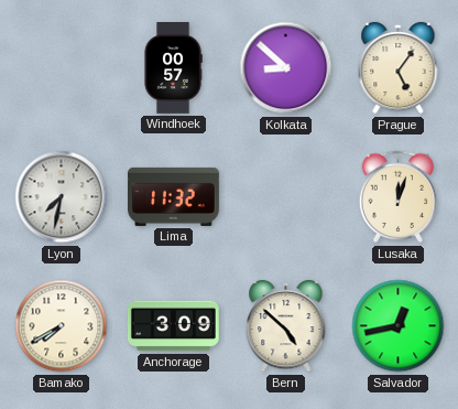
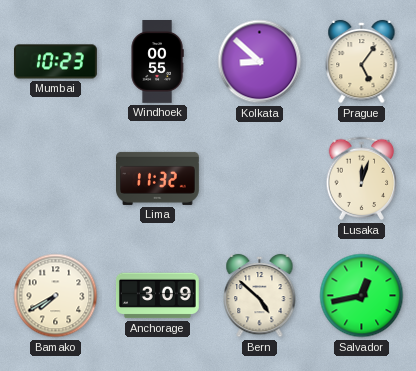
Mumbai: none -> 10:23 (56, 62)
Windhoek: 00:57 -> 00:55 (157, 62)
Lyon: 7:32 -> none (62, 197)
